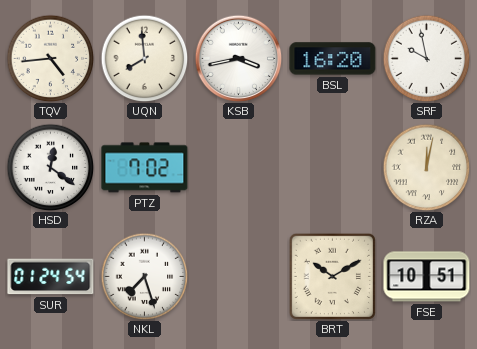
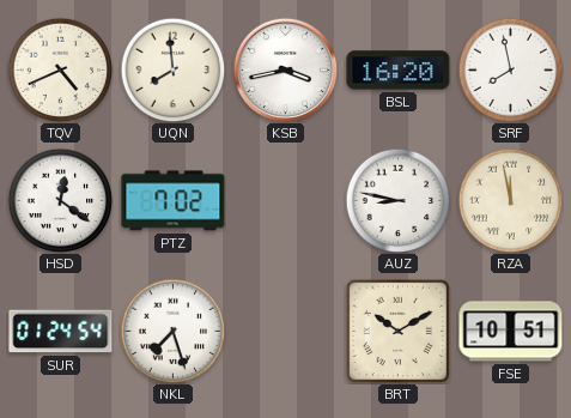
TQV: 4:44 -> 4:41 (60, 69)
SRF: 9:58 -> 7:58 (510, 69)
AUZ: none -> 8:47 (397, 200)
RZA: 12:02 -> 11:58 (510, 200)
